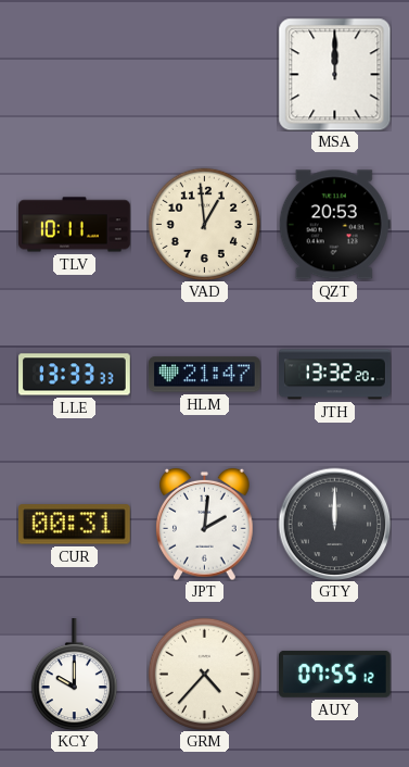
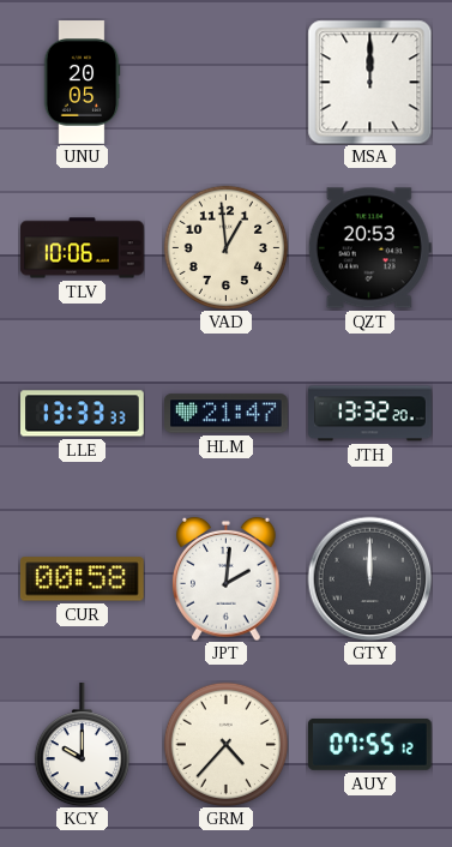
UNU: none -> 20:05 (82, 83)
TLV: 10:11 -> 10:06 (83, 248)
CUR: 00:31 -> 00:58 (82, 579)
